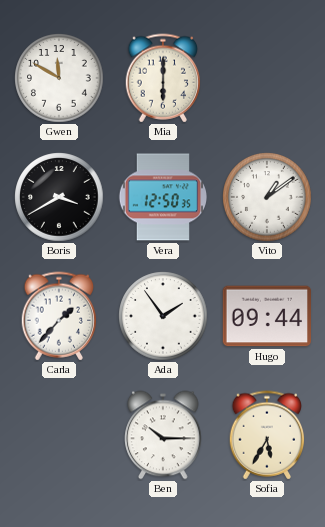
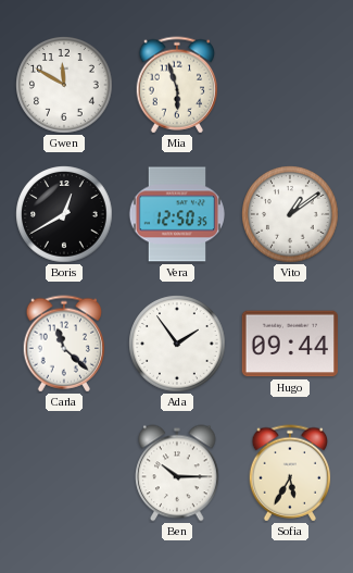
Mia: 6:00 -> 5:57 (177, 85)
Boris: 3:40 -> 12:40 (64, 214)
Carla: 1:37 -> 11:22 (64, 344)
